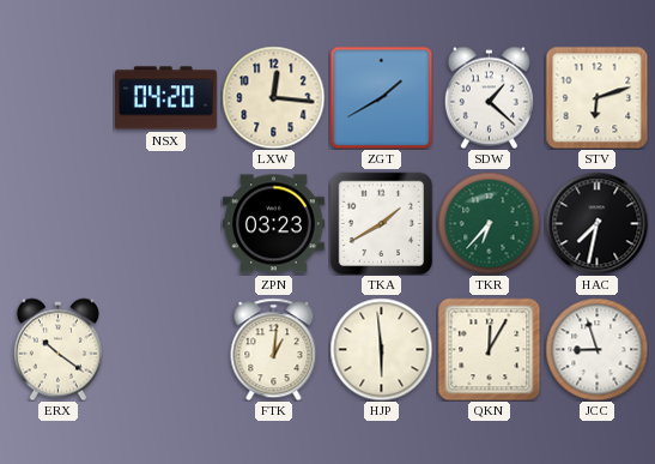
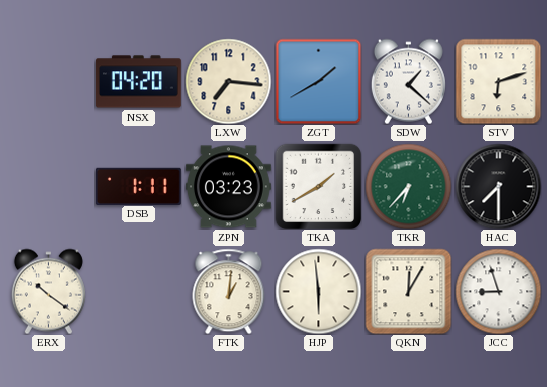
LXW: 12:16 -> 7:16 (228, 81)
DSB: none -> 1:11 (138, 186)
HAC: 7:32 -> 7:30 (498, 186)
